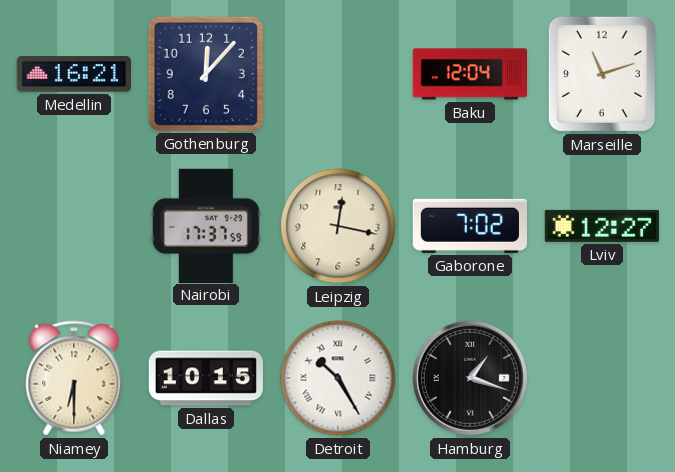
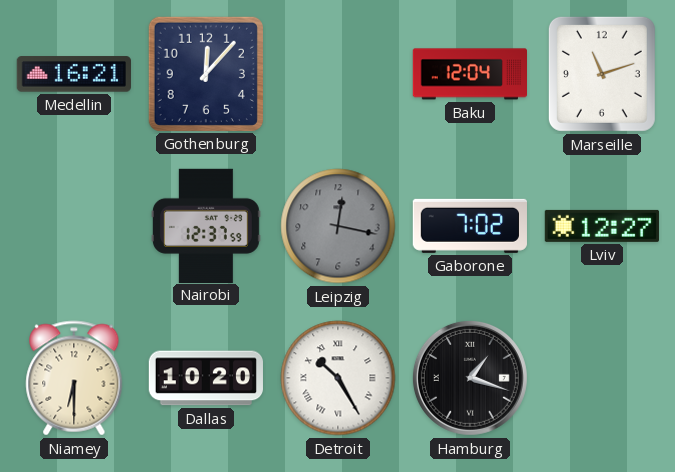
Nairobi: 17:37 -> 12:37 (206, 225)
Leipzig dial: cream -> grey (338, 226)
Dallas: 10:15 -> 10:20 (206, 378)
